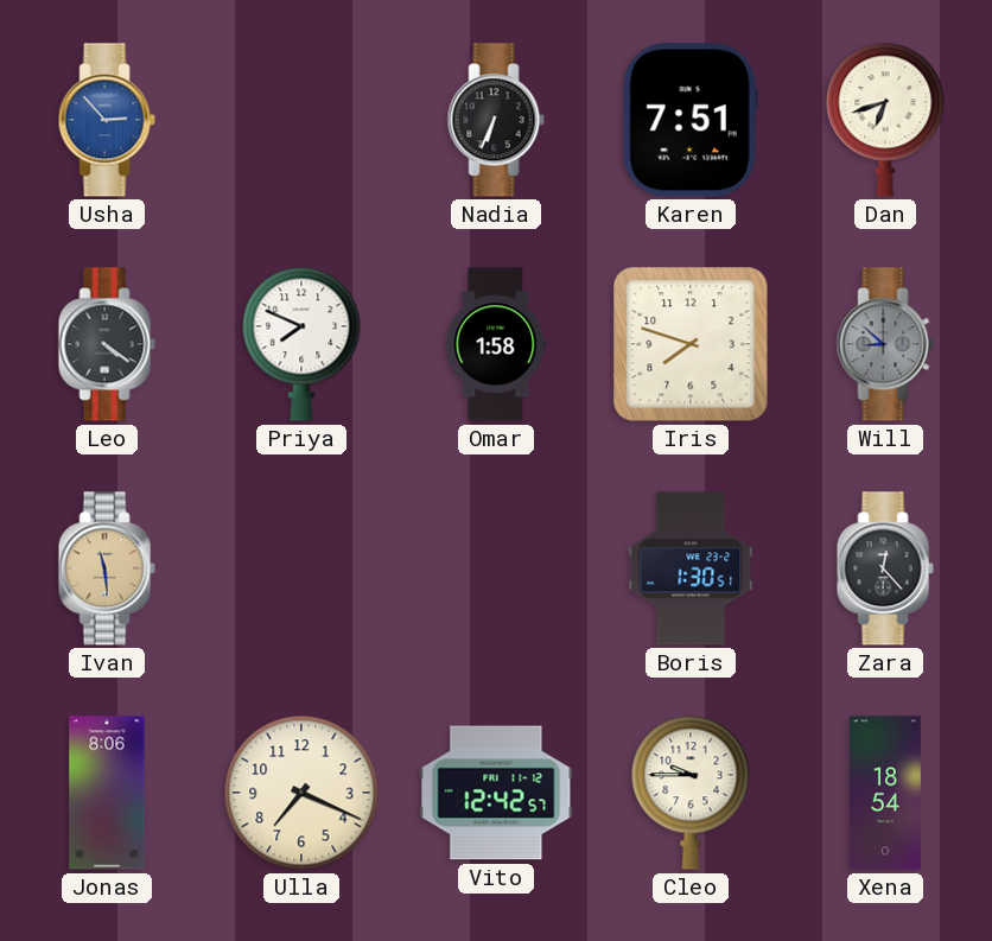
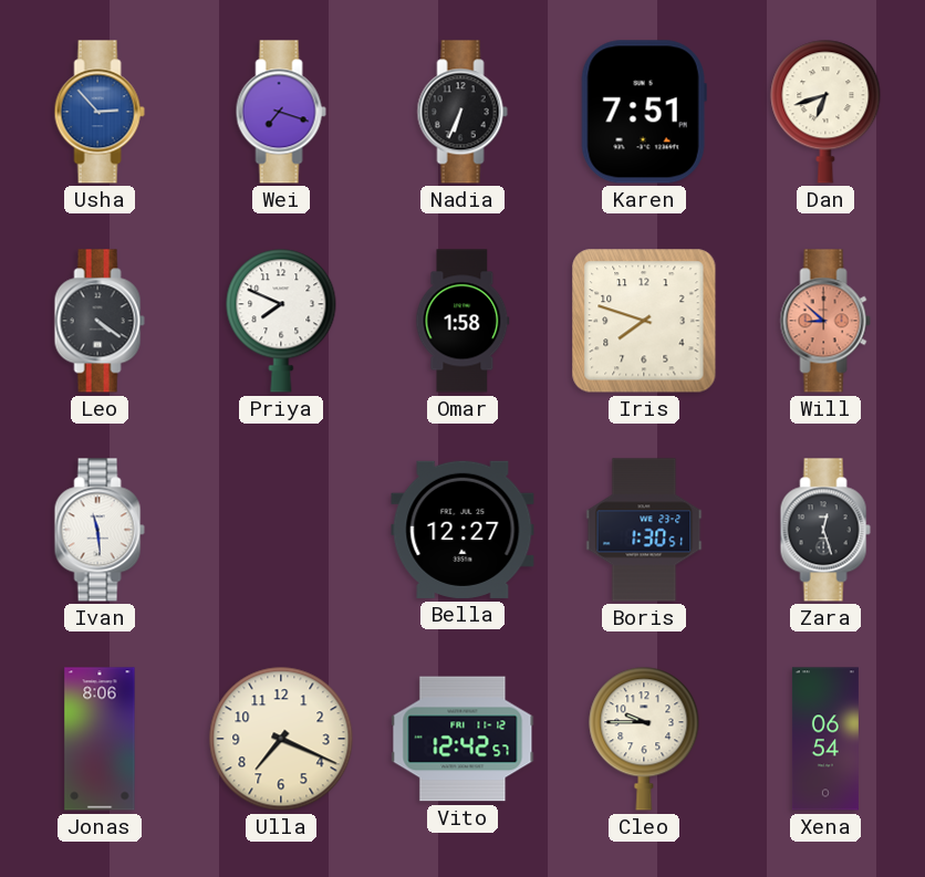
Wei: none -> 7:18 (281, 112)
Will dial: grey -> salmon (825, 321)
Ivan dial: champagne -> white (100, 530)
Bella: none -> 12:27 (462, 530)
Zara: 12:23 -> 12:27 (825, 530)
Xena: 18:54 -> 06:54 (825, 739)
